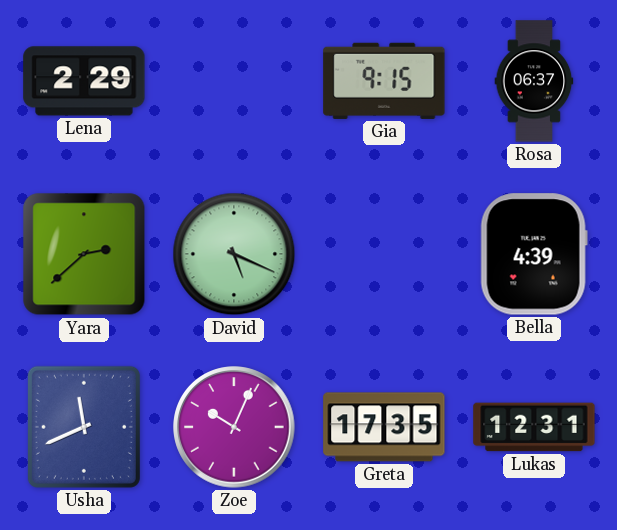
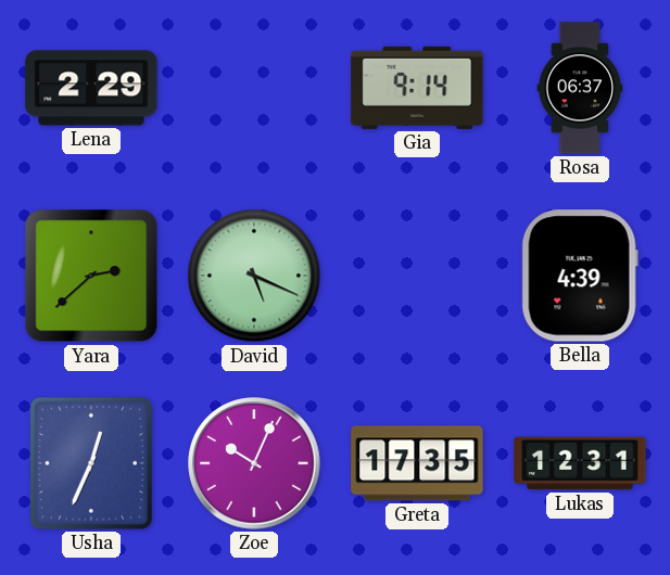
Gia: 9:15 -> 9:14 (417, 88)
Usha: 11:41 -> 12:34 (91, 463)
